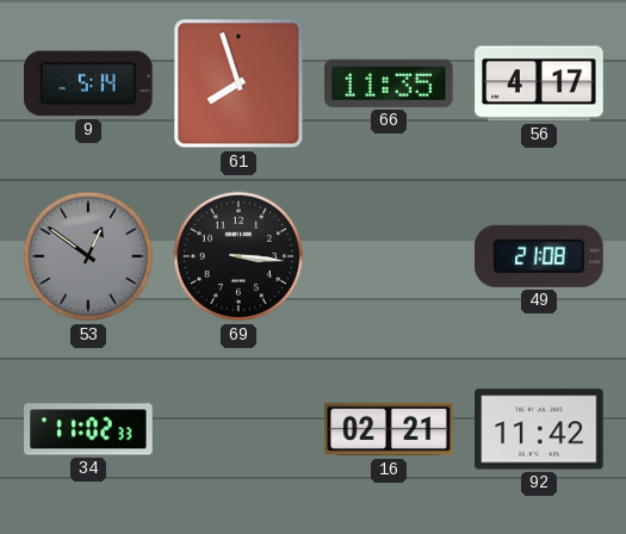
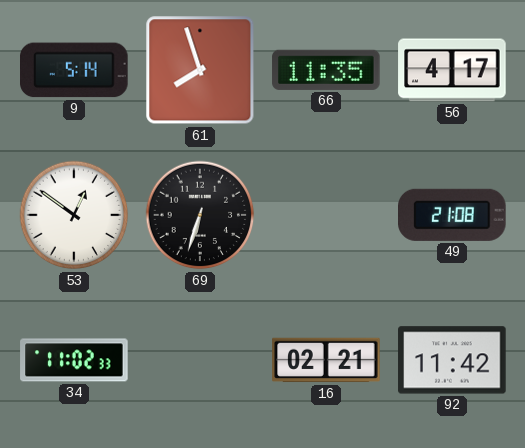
53 dial: grey -> white (74, 215)
69: 3:16 -> 6:33 (200, 215)
